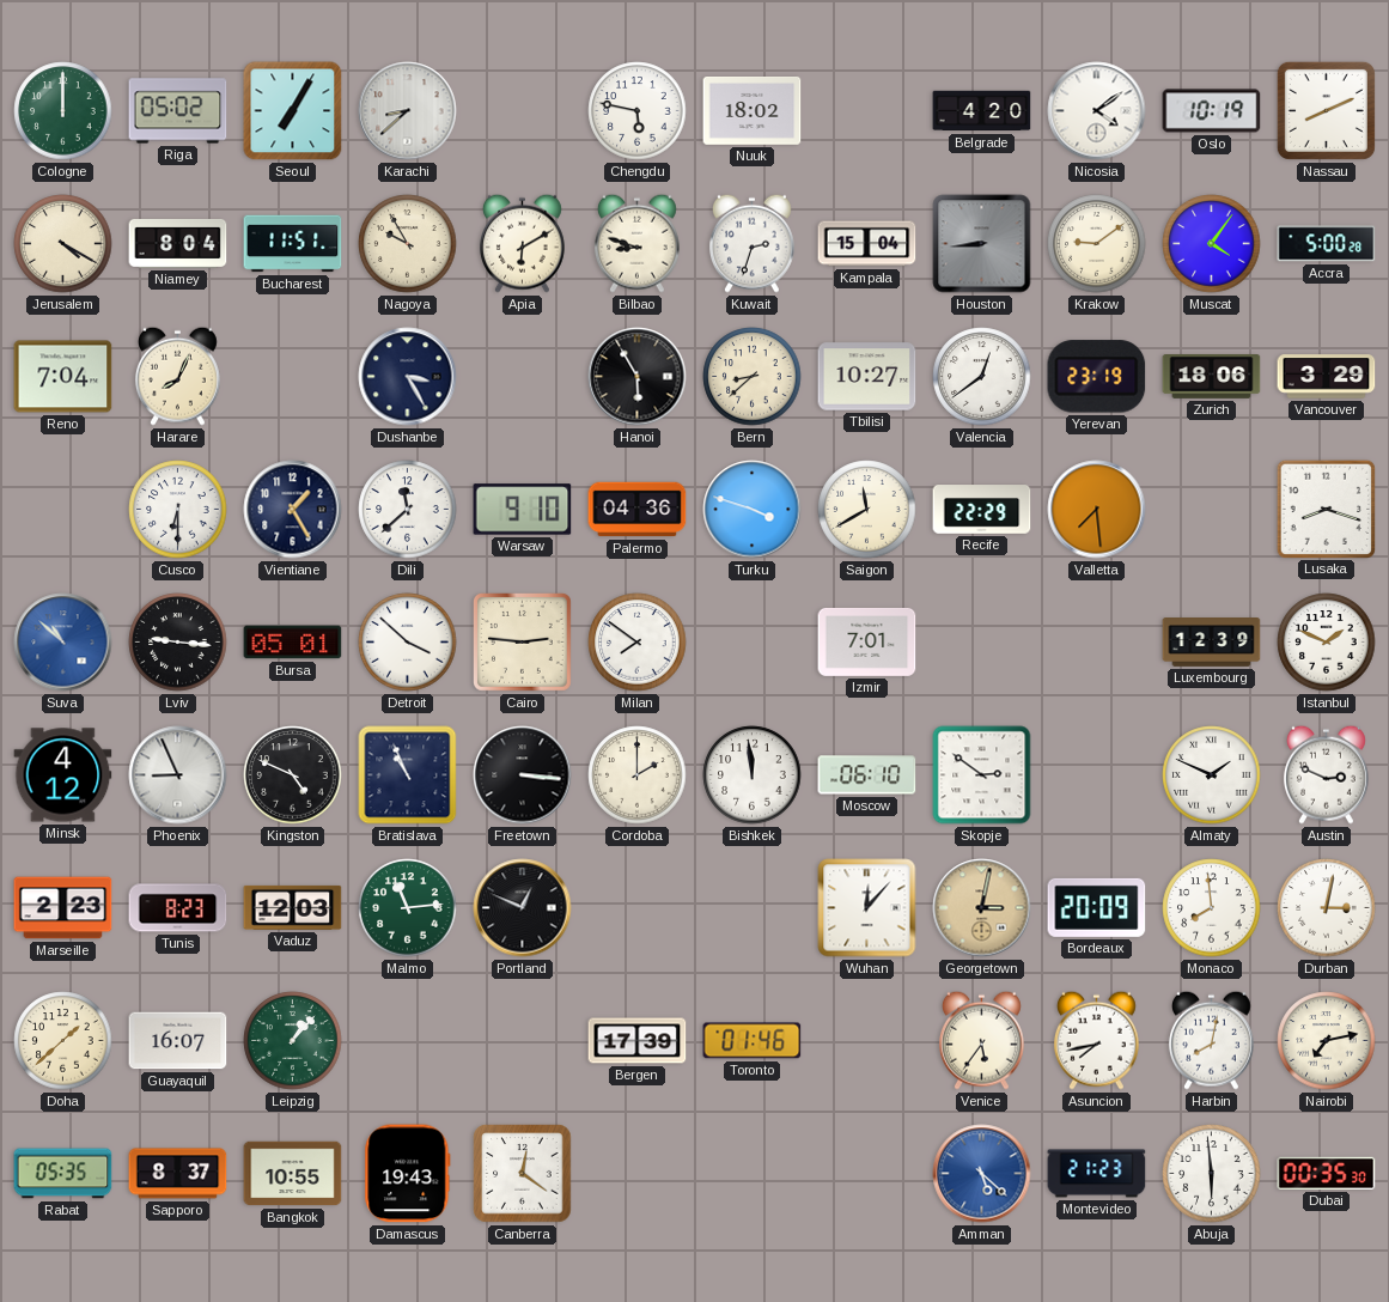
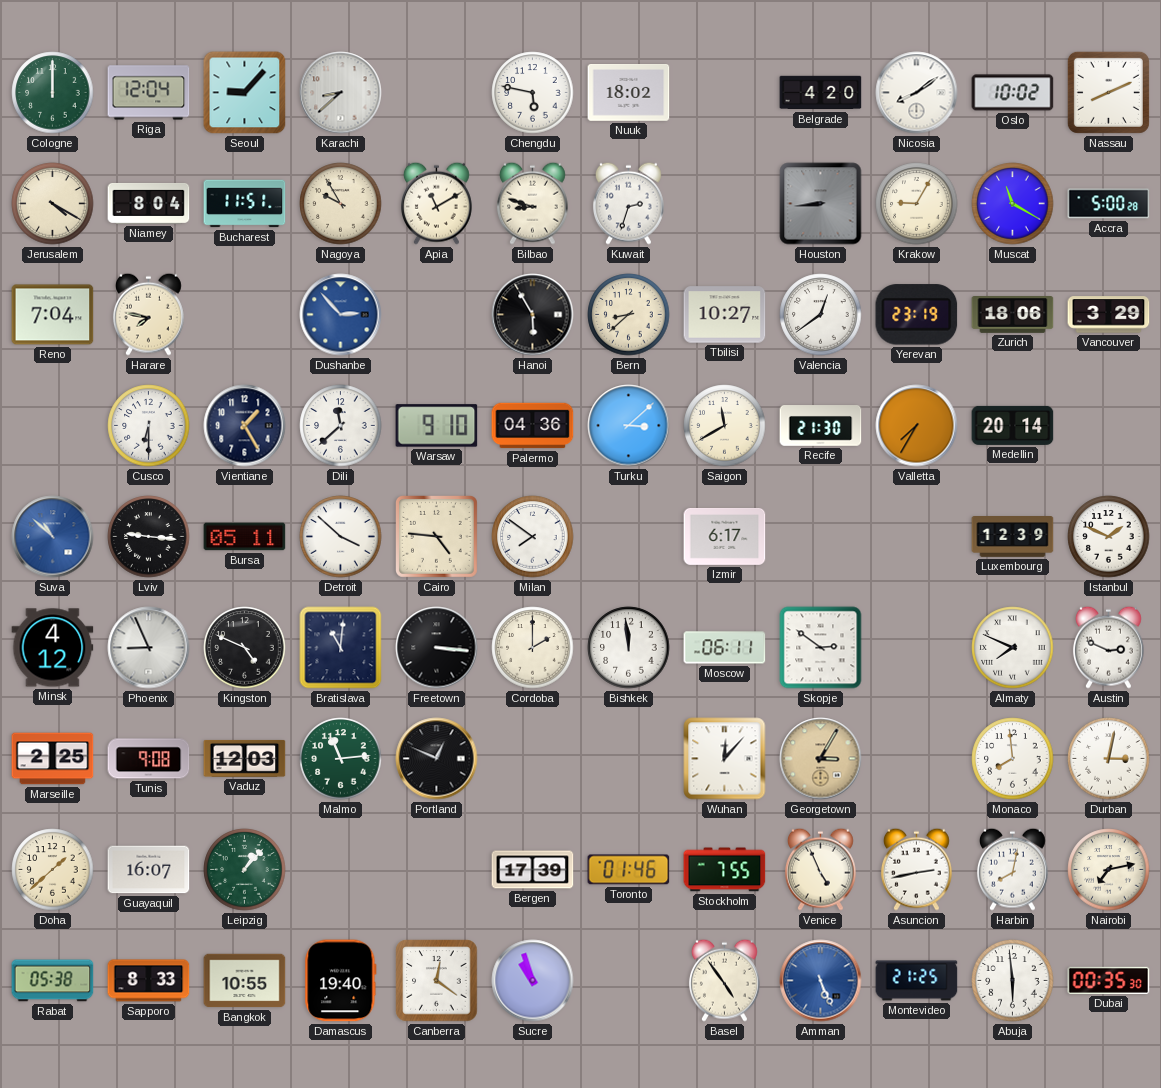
Riga: 05:02 -> 12:04 (149, 93)
Seoul: 7:05 -> 9:07 (245, 93)
Nicosia: 4:09 -> 8:09 (917, 93)
Oslo: 10:19 -> 10:02 (1013, 93)
Apia: 6:10 -> 11:10 (436, 203)
Kampala: 15:04 -> none (867, 244)
Krakow: 9:09 -> 9:05 (917, 204)
Muscat: 4:06 -> 11:20 (1013, 204)
Harare: 8:04 -> 7:47 (148, 314)
Dushanbe: 3:25 -> 2:53 (341, 315)
Dushanbe dial: navy -> blue (341, 315)
Turku: 3:48 -> 3:08 (629, 426)
Recife: 22:29 -> 21:30 (821, 426)
Valletta: 7:29 -> 7:35 (917, 426)
Medellin: none -> 20:14 (1013, 425)
Lusaka: 8:18 -> none (1326, 509)
Bursa: 05:01 -> 05:11 (245, 537)
Cairo: 2:46 -> 4:46 (437, 537)
Izmir: 7:01 -> 6:17 (725, 536)
Bratislava: 10:56 -> 11:01 (341, 648)
Moscow: 06:10 -> 06:11 (725, 648)
Almaty: 1:49 -> 7:49 (1013, 648)
Marseille: 2:23 -> 2:25 (53, 759)
Tunis: 8:23 -> 9:08 (149, 759)
Georgetown: 3:02 -> 3:05 (821, 759)
Bordeaux: 20:09 -> none (1097, 907)
Stockholm: none -> 7:55 (725, 870)
Venice: 5:36 -> 4:56 (820, 869)
Asuncion: 7:43 -> 2:43 (916, 869)
Rabat: 05:35 -> 05:38 (53, 981)
Sapporo: 8:37 -> 8:33 (149, 981)
Damascus: 19:43 -> 19:40 (341, 981)
Sucre: none -> 10:57 (533, 981)
Basel: none -> 4:54 (724, 980)
Amman: 5:22 -> 5:26 (821, 981)
Montevideo: 21:23 -> 21:25 (917, 981)
